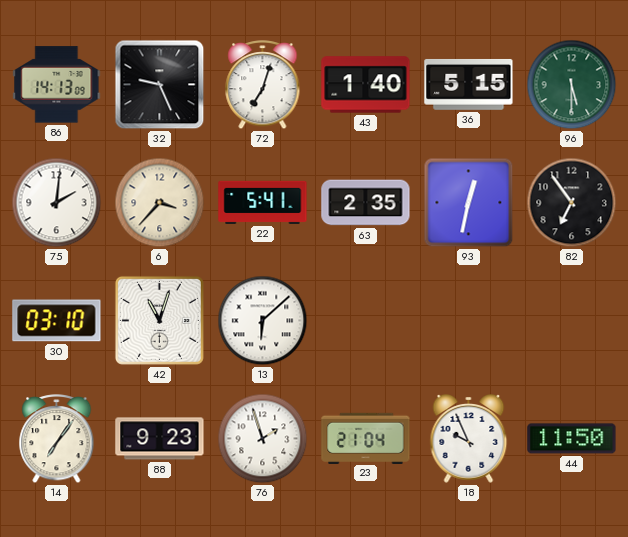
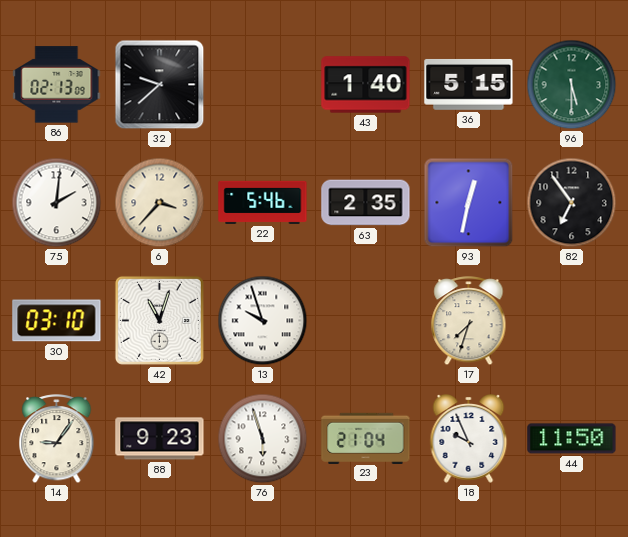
86: 14:13 -> 02:13 (57, 85)
32: 9:26 -> 9:38 (160, 85)
72: 7:03 -> none (263, 86)
22: 5:41 -> 5:46 (263, 202)
13: 6:08 -> 9:57 (263, 321)
17: none -> 7:33 (469, 322)
14: 7:06 -> 9:06 (57, 440)
76: 1:57 -> 5:57 (263, 439)
